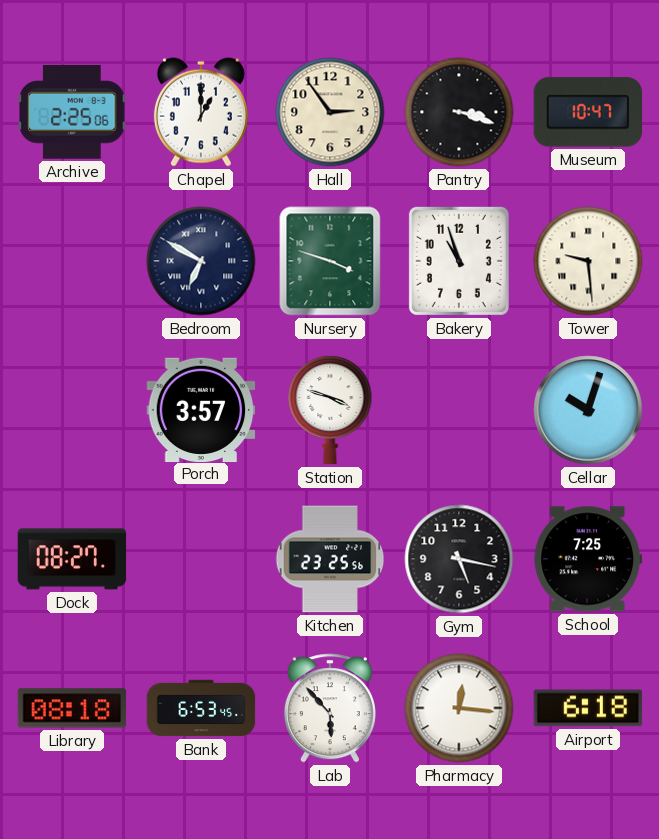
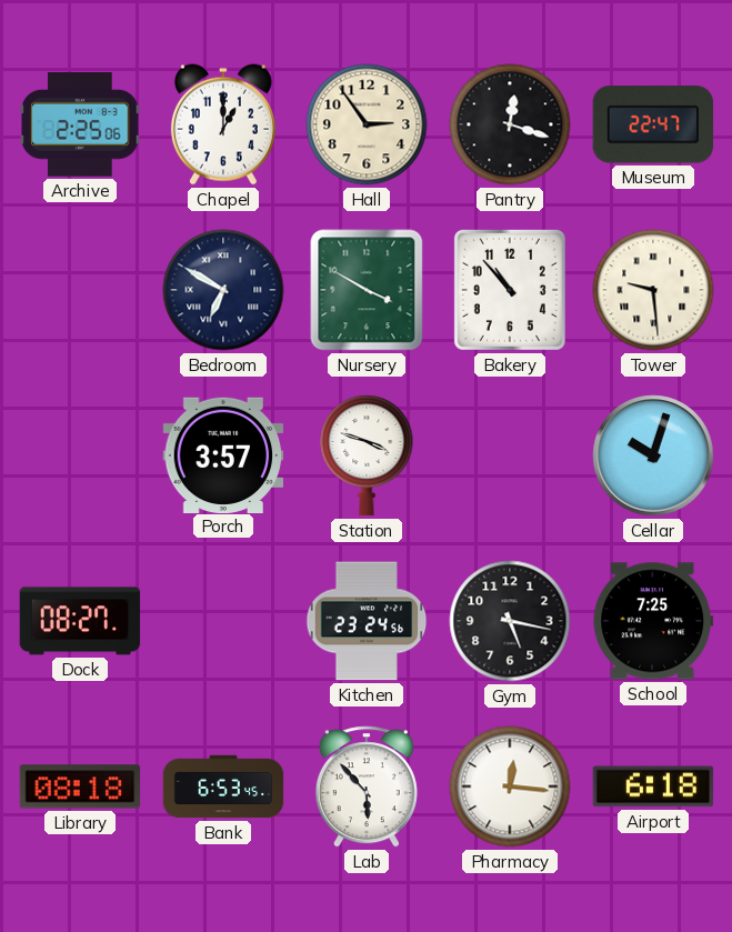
Pantry: 3:18 -> 12:18 (510, 124)
Museum: 10:47 -> 22:47 (653, 124)
Nursery: 3:48 -> 3:50 (367, 290)
Bakery: 10:57 -> 10:53 (510, 290)
Kitchen: 23:25 -> 23:24 (367, 621)
